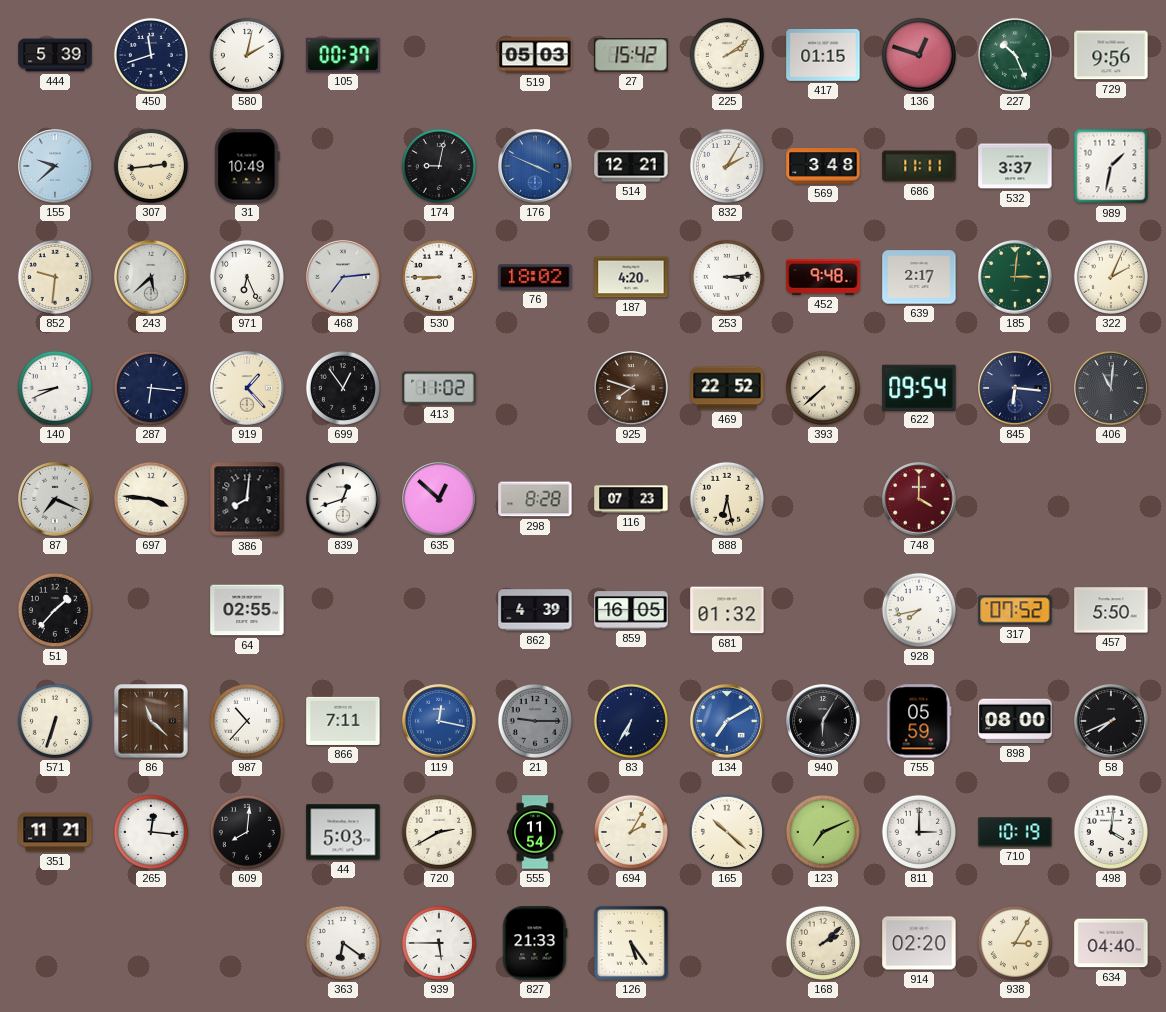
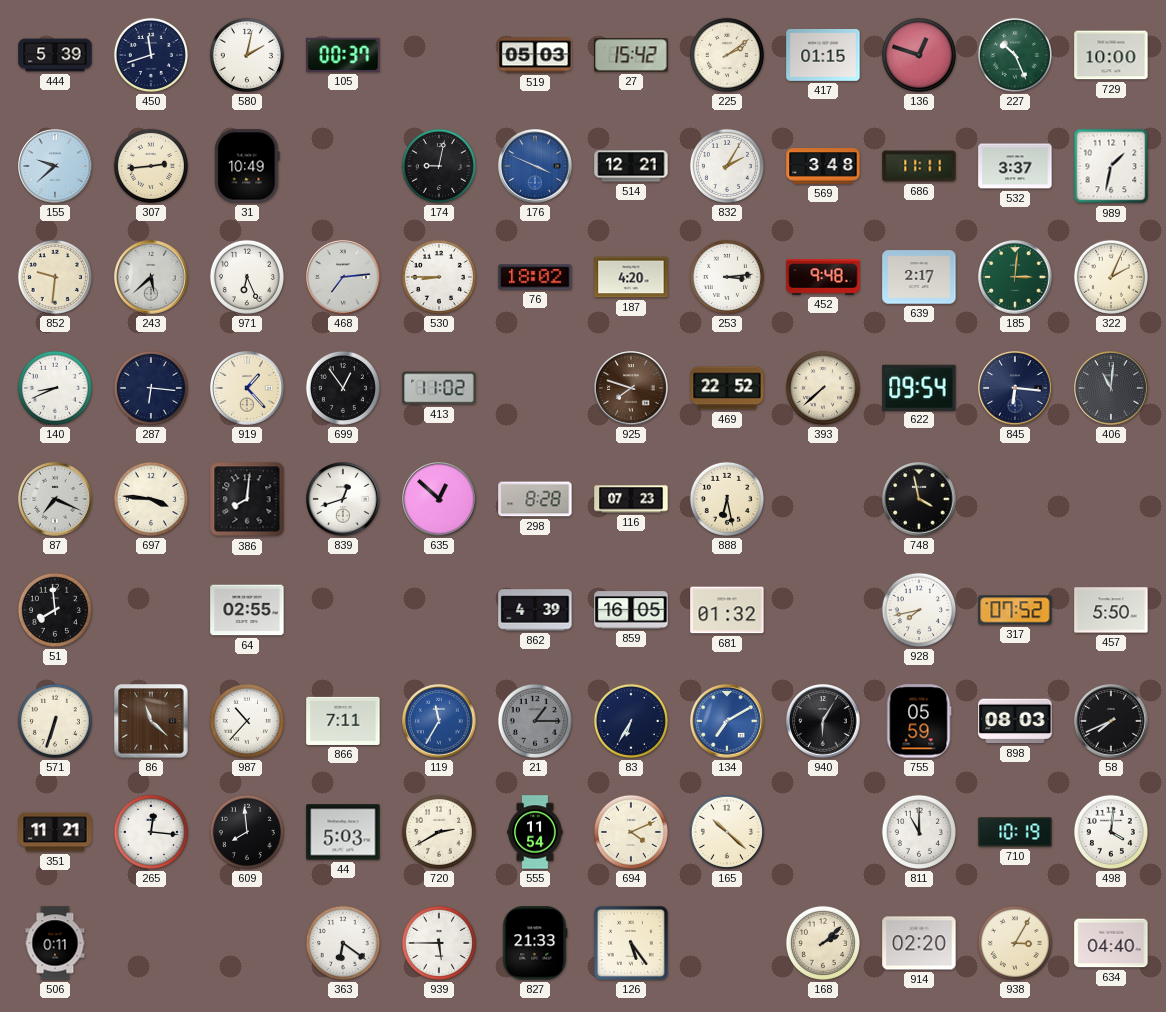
729: 9:56 -> 10:00 (1111, 55)
748: 4:00 -> 3:58 (919, 499)
748 dial: burgundy -> black (919, 499)
51: 1:37 -> 7:59 (55, 610)
119: 12:17 -> 11:35 (439, 721)
21: 9:15 -> 1:15 (535, 721)
898: 08:00 -> 08:03 (1015, 721)
609: 8:01 -> 7:59 (247, 832)
694: 2:05 -> 4:11 (631, 832)
123: 7:11 -> none (823, 832)
811: 3:00 -> 11:00 (919, 832)
506: none -> 0:11 (55, 943)
